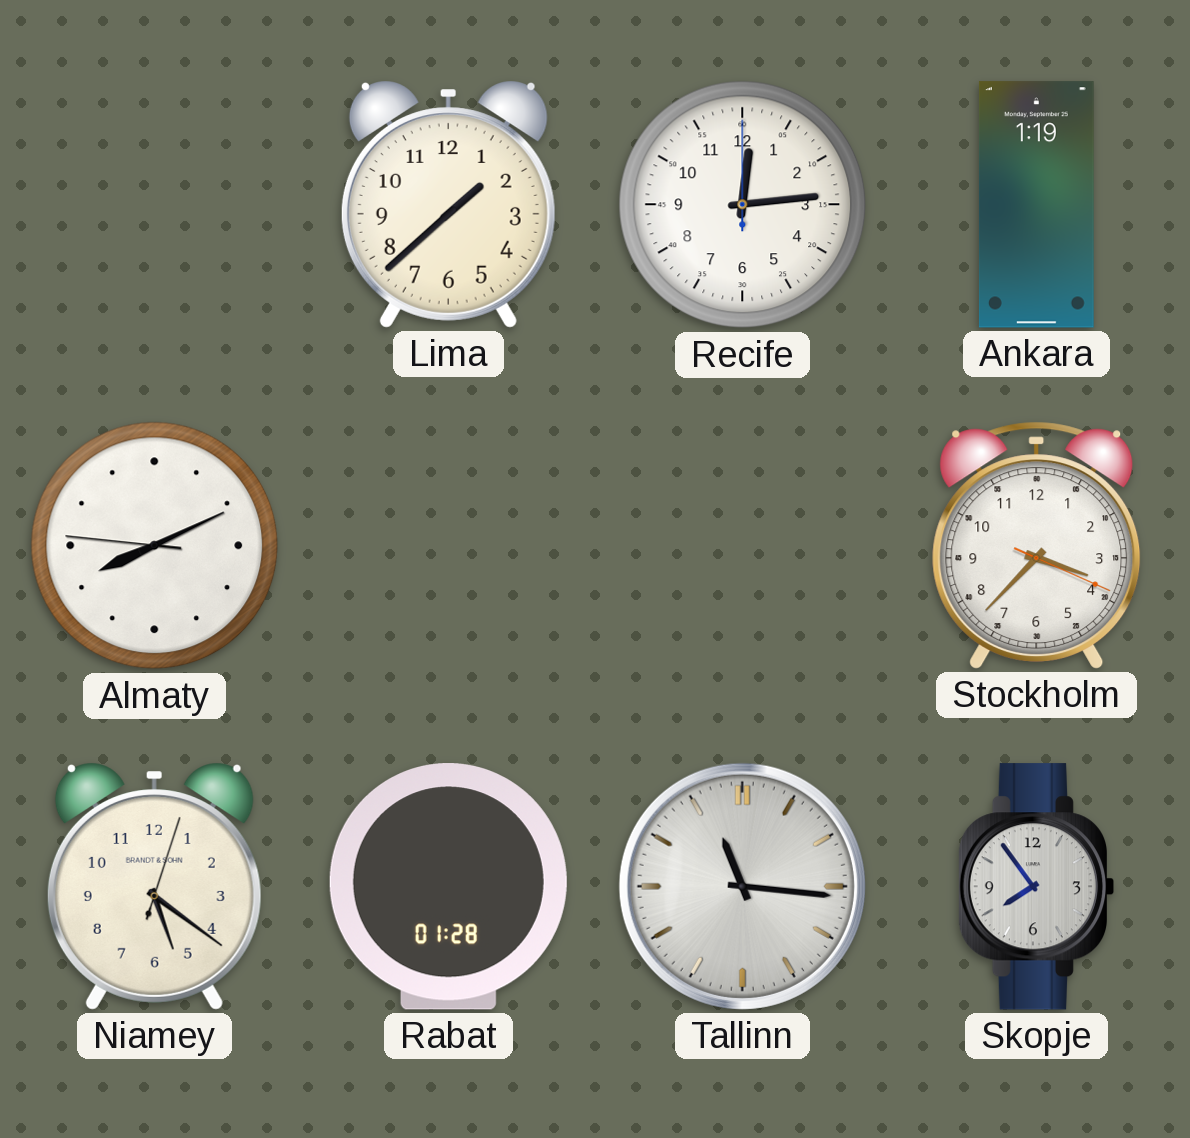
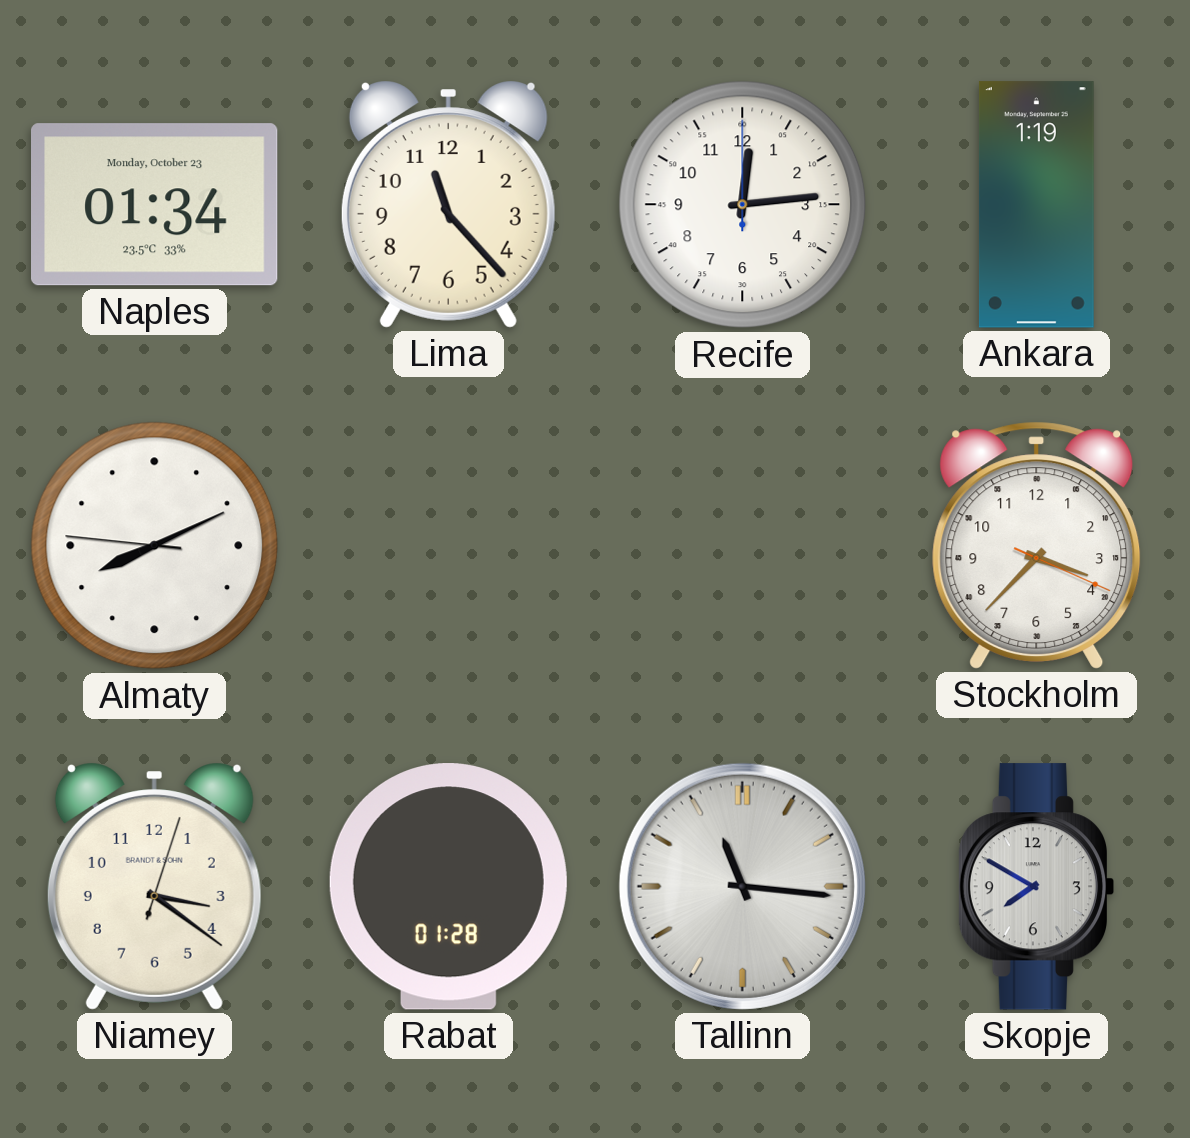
Naples: none -> 01:34 (155, 205)
Lima: 1:38 -> 11:23 (448, 204)
Niamey: 5:21 -> 3:21 (154, 886)
Skopje: 7:54 -> 7:50 (1036, 887)
